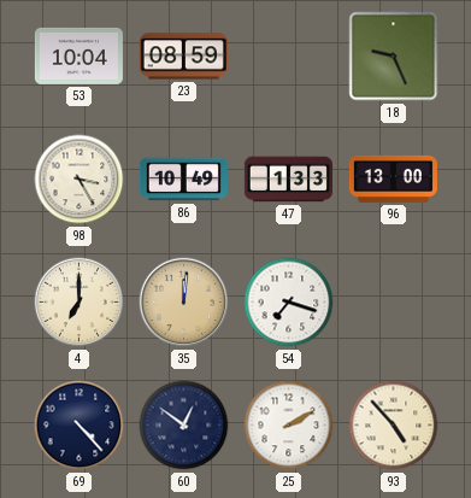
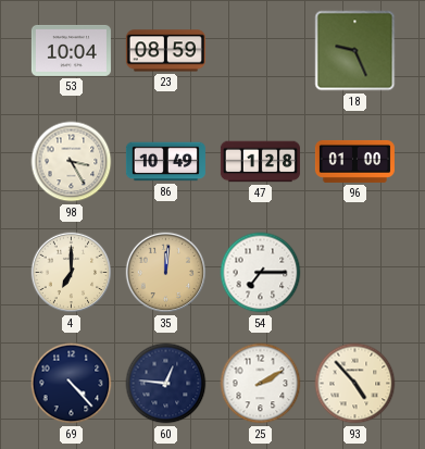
47: 1:33 -> 1:28 (260, 162)
96: 13:00 -> 01:00 (354, 161)
54: 7:18 -> 7:15 (261, 273)
60: 12:51 -> 12:46 (166, 384)
